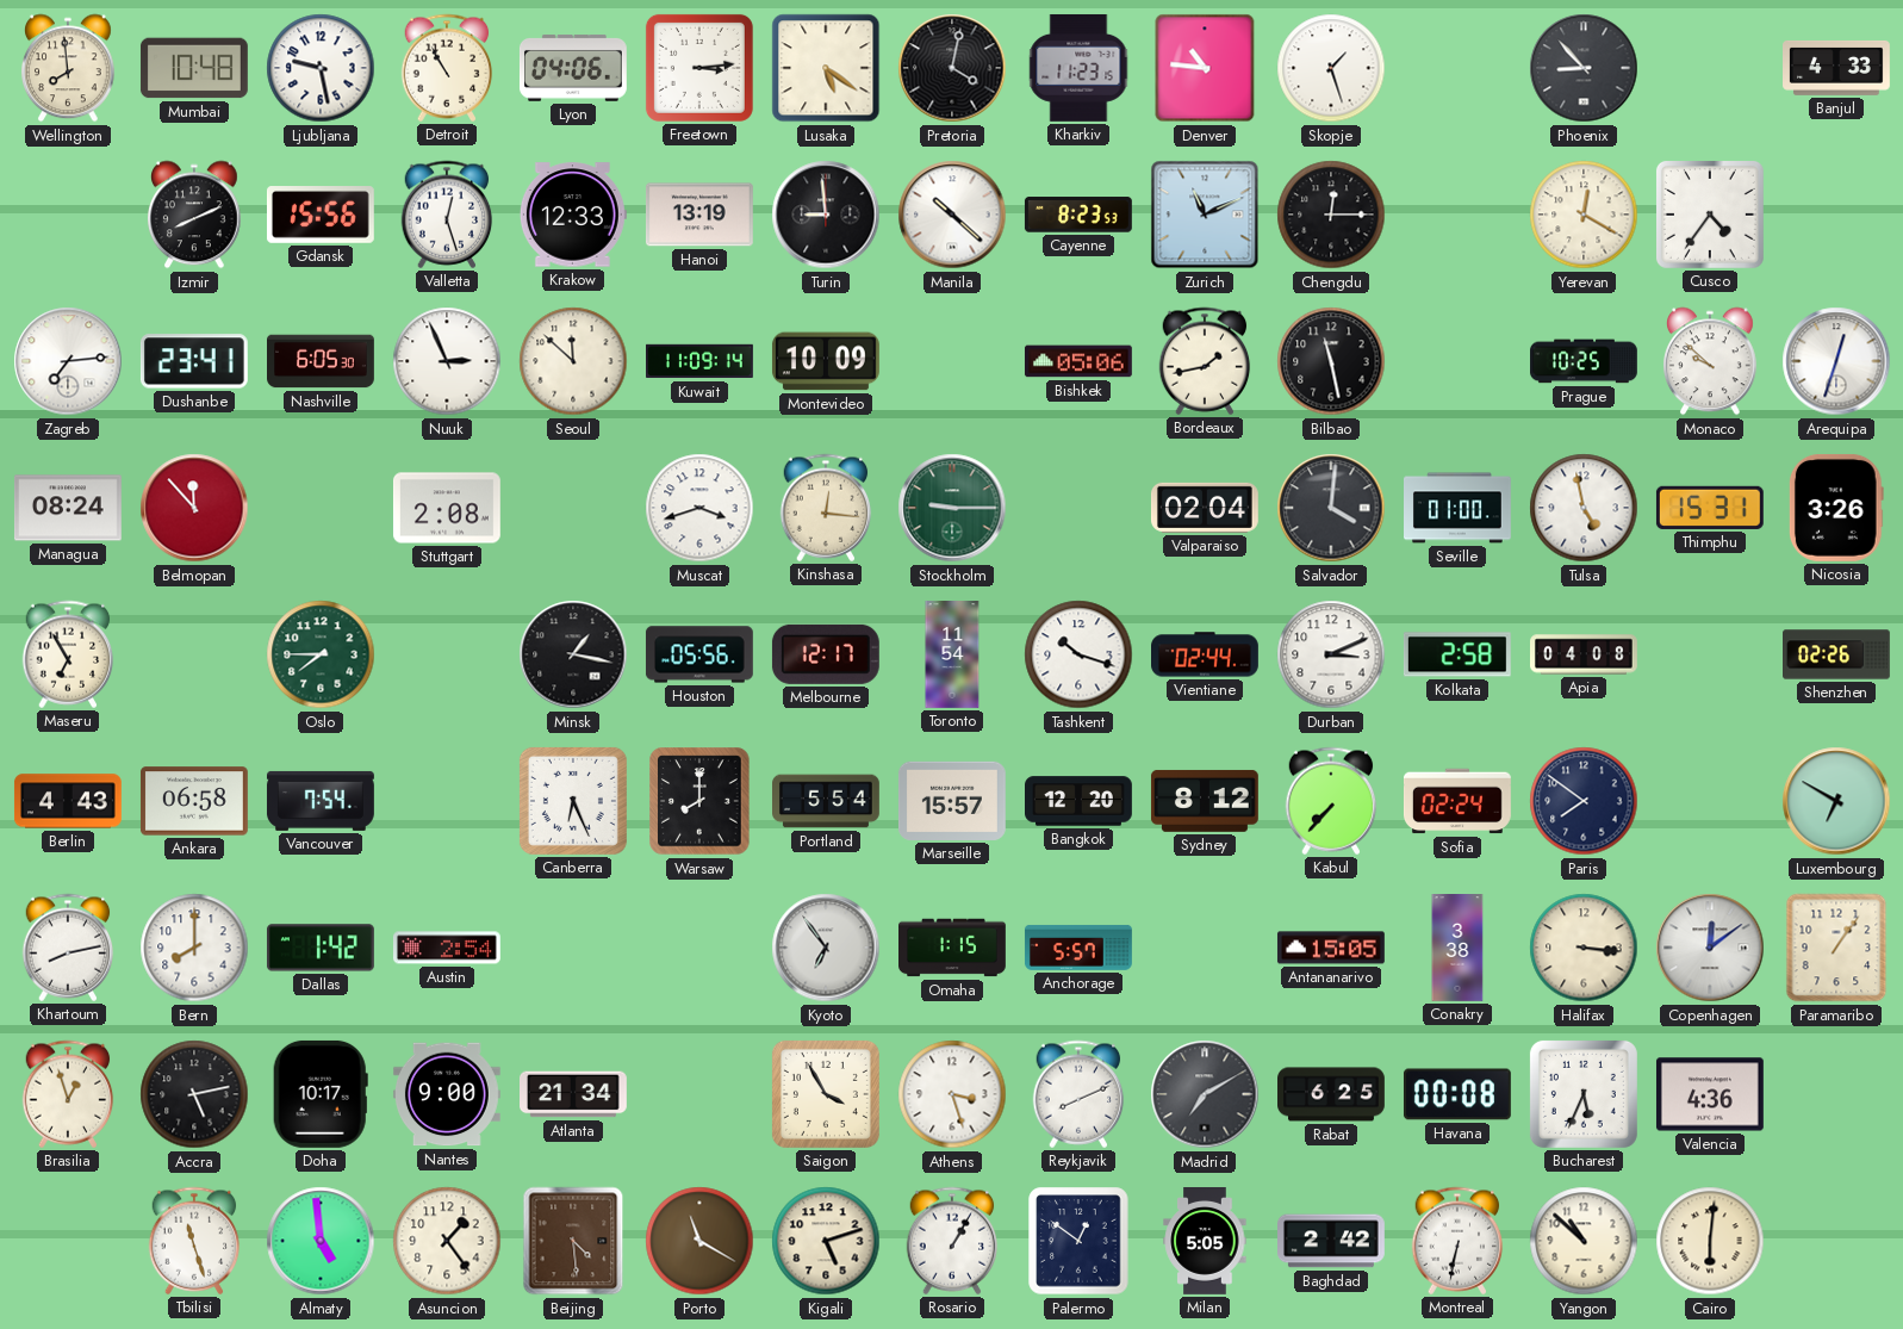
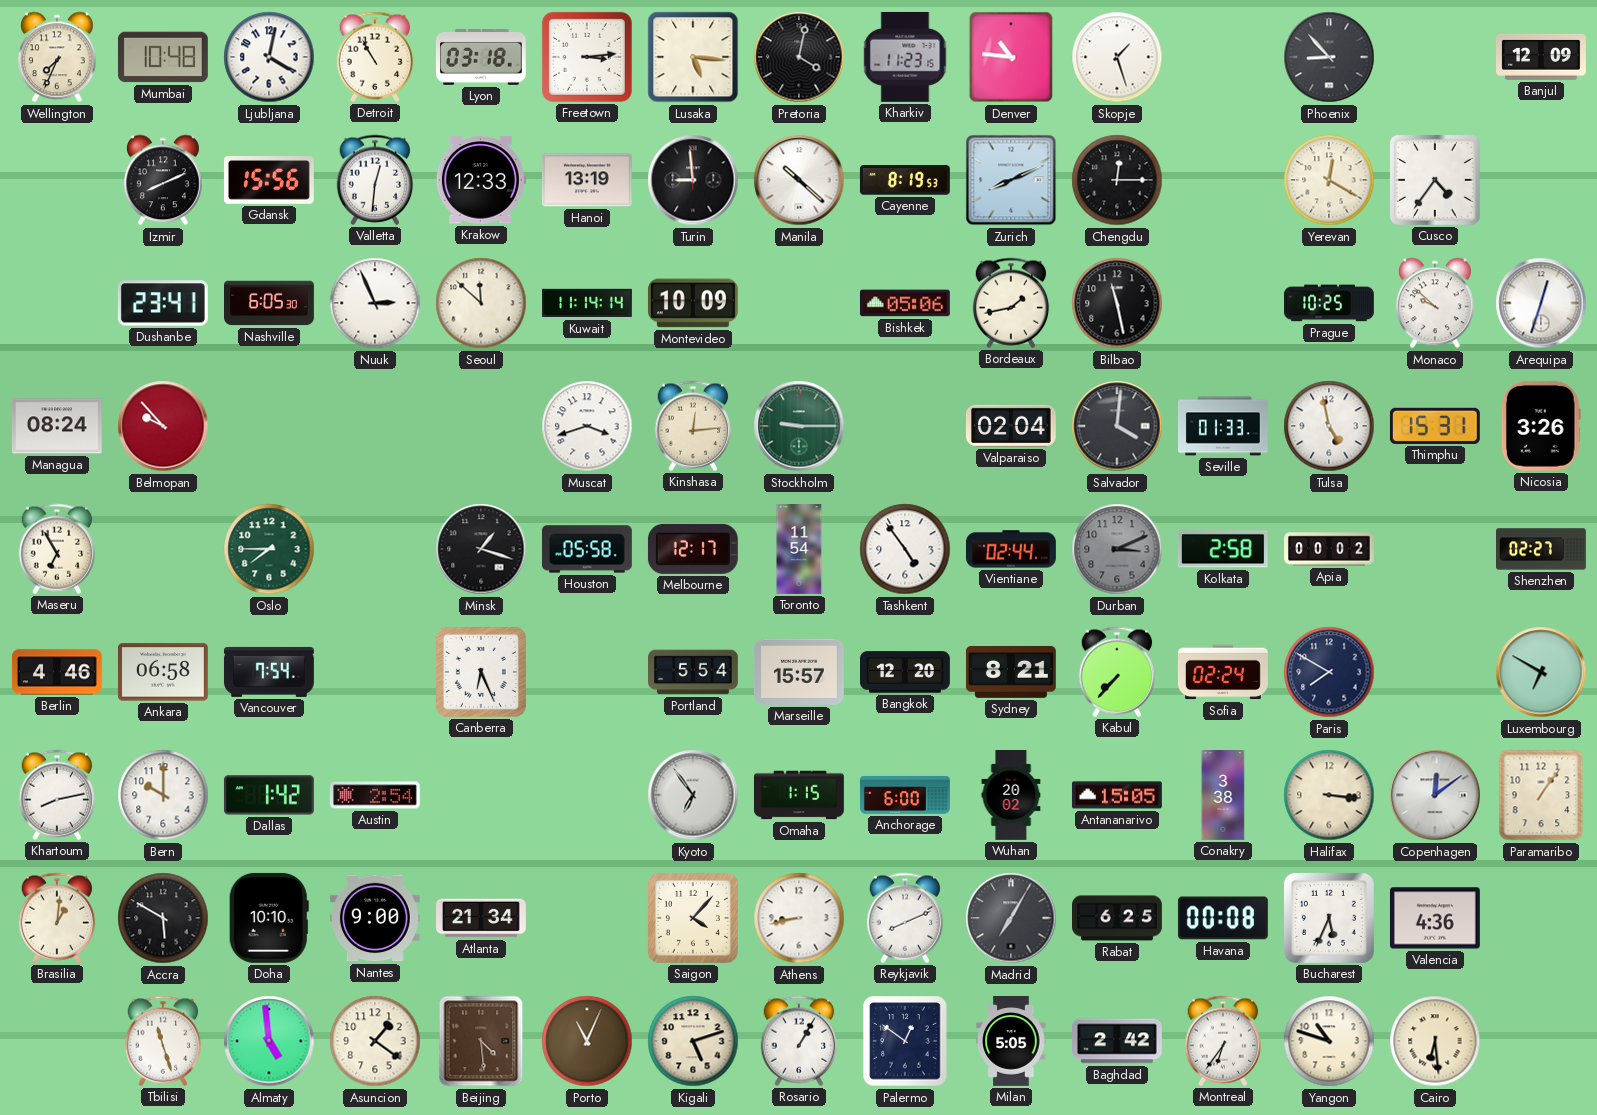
Wellington: 7:59 -> 7:34 (58, 57)
Ljubljana: 9:28 -> 4:02 (269, 57)
Lyon: 04:06 -> 03:18 (481, 57)
Lusaka: 5:21 -> 5:16 (693, 57)
Banjul: 4:33 -> 12:09 (1542, 57)
Valletta: 12:27 -> 12:31 (375, 180)
Cayenne: 8:23 -> 8:19 (905, 180)
Zurich: 11:11 -> 8:11 (1011, 180)
Zagreb: 7:14 -> none (68, 361)
Kuwait: 11:09 -> 11:14 (588, 303)
Belmopan: 11:53 -> 9:53 (163, 426)
Stuttgart: 2:08 -> none (447, 508)
Kinshasa: 12:16 -> 12:14 (693, 426)
Seville: 01:00 -> 01:33 (1224, 426)
Minsk: 1:17 -> 1:18 (481, 549)
Houston: 05:56 -> 05:58 (587, 549)
Tashkent: 10:18 -> 4:54 (905, 549)
Durban dial: white -> grey (1117, 549)
Apia: 04:08 -> 00:02 (1330, 549)
Shenzhen: 02:26 -> 02:27 (1542, 549)
Berlin: 4:43 -> 4:46 (57, 672)
Warsaw: 8:00 -> none (699, 801)
Sydney: 8:12 -> 8:21 (1011, 672)
Paris: 7:51 -> 7:50 (1329, 672)
Bern: 8:00 -> 10:00 (163, 795)
Anchorage: 5:57 -> 6:00 (905, 795)
Wuhan: none -> 20:02 (1011, 796)
Brasilia: 12:57 -> 1:01 (57, 918)
Accra: 5:13 -> 5:50 (163, 918)
Doha: 10:17 -> 10:10 (269, 918)
Saigon: 3:55 -> 4:07 (693, 918)
Athens: 3:27 -> 8:43 (799, 918)
Madrid: 7:10 -> 7:05 (1011, 918)
Asuncion: 1:24 -> 1:21 (375, 1041)
Porto: 11:20 -> 11:04 (587, 1041)
Montreal: 6:32 -> 6:36 (1223, 1041)
Yangon: 10:52 -> 10:48 (1329, 1041)
Cairo: 6:01 -> 6:29 (1435, 1041)
